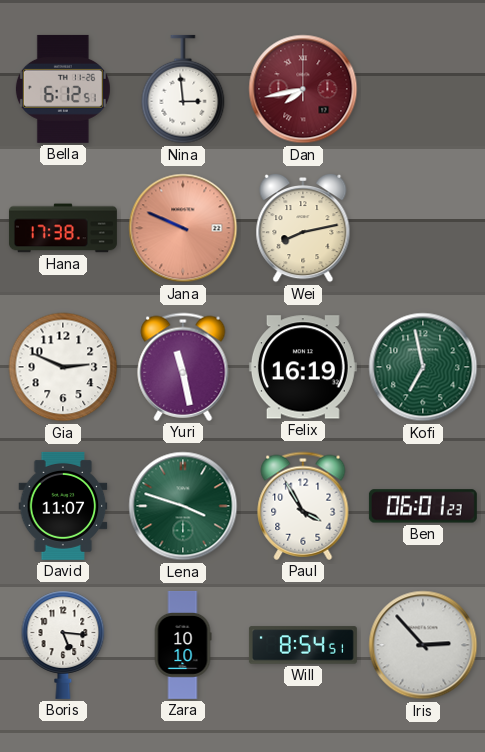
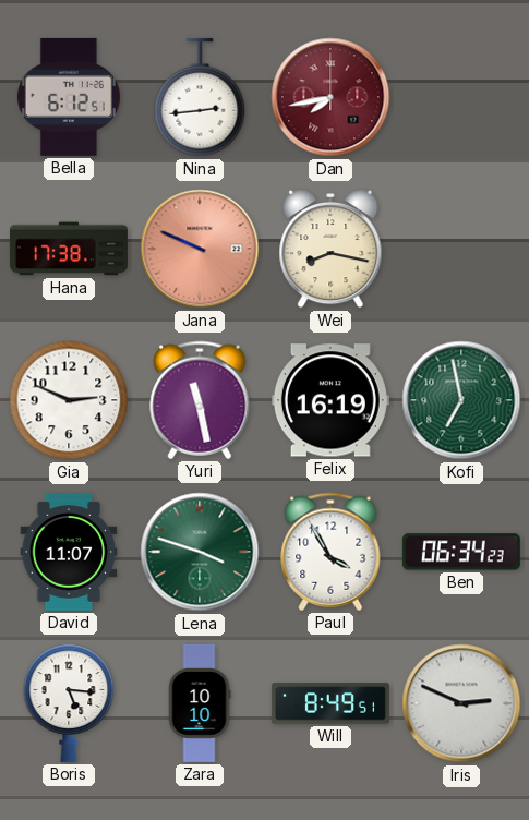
Nina: 2:59 -> 2:44 (200, 97)
Wei: 8:13 -> 8:17 (330, 249)
Ben: 06:01 -> 06:34 (461, 552)
Will: 8:54 -> 8:49 (330, 703)
Iris: 2:53 -> 2:49 (461, 703)
